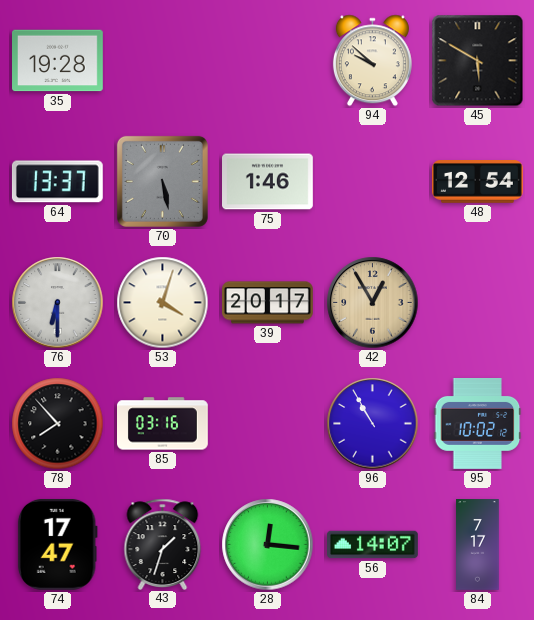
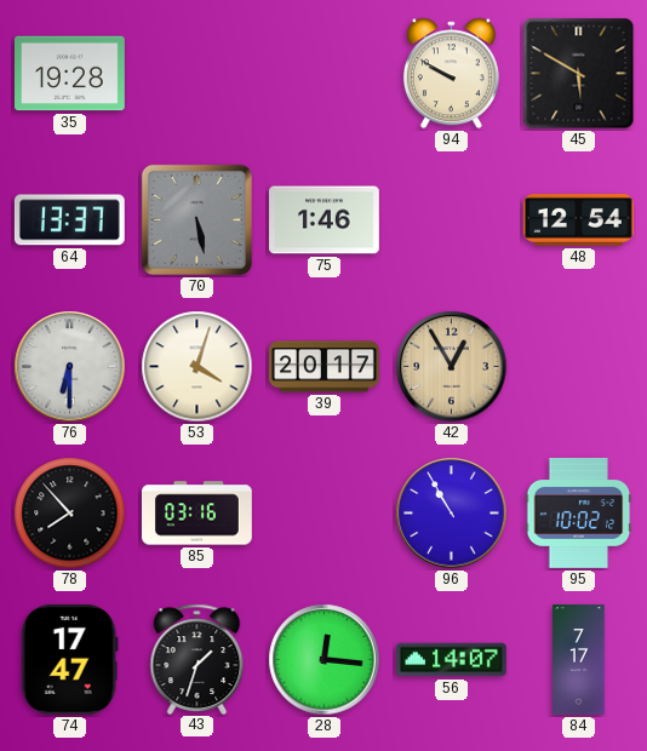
94: 9:52 -> 9:50 (451, 74)
